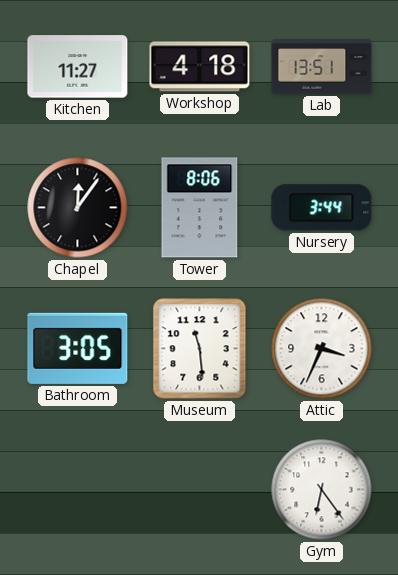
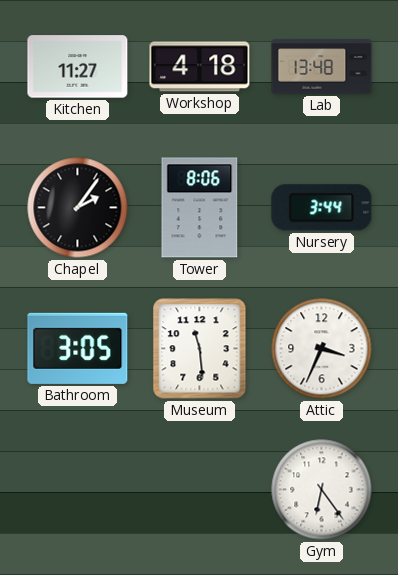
Lab: 13:51 -> 13:48 (322, 67)
Chapel: 12:06 -> 2:06 (78, 208)
